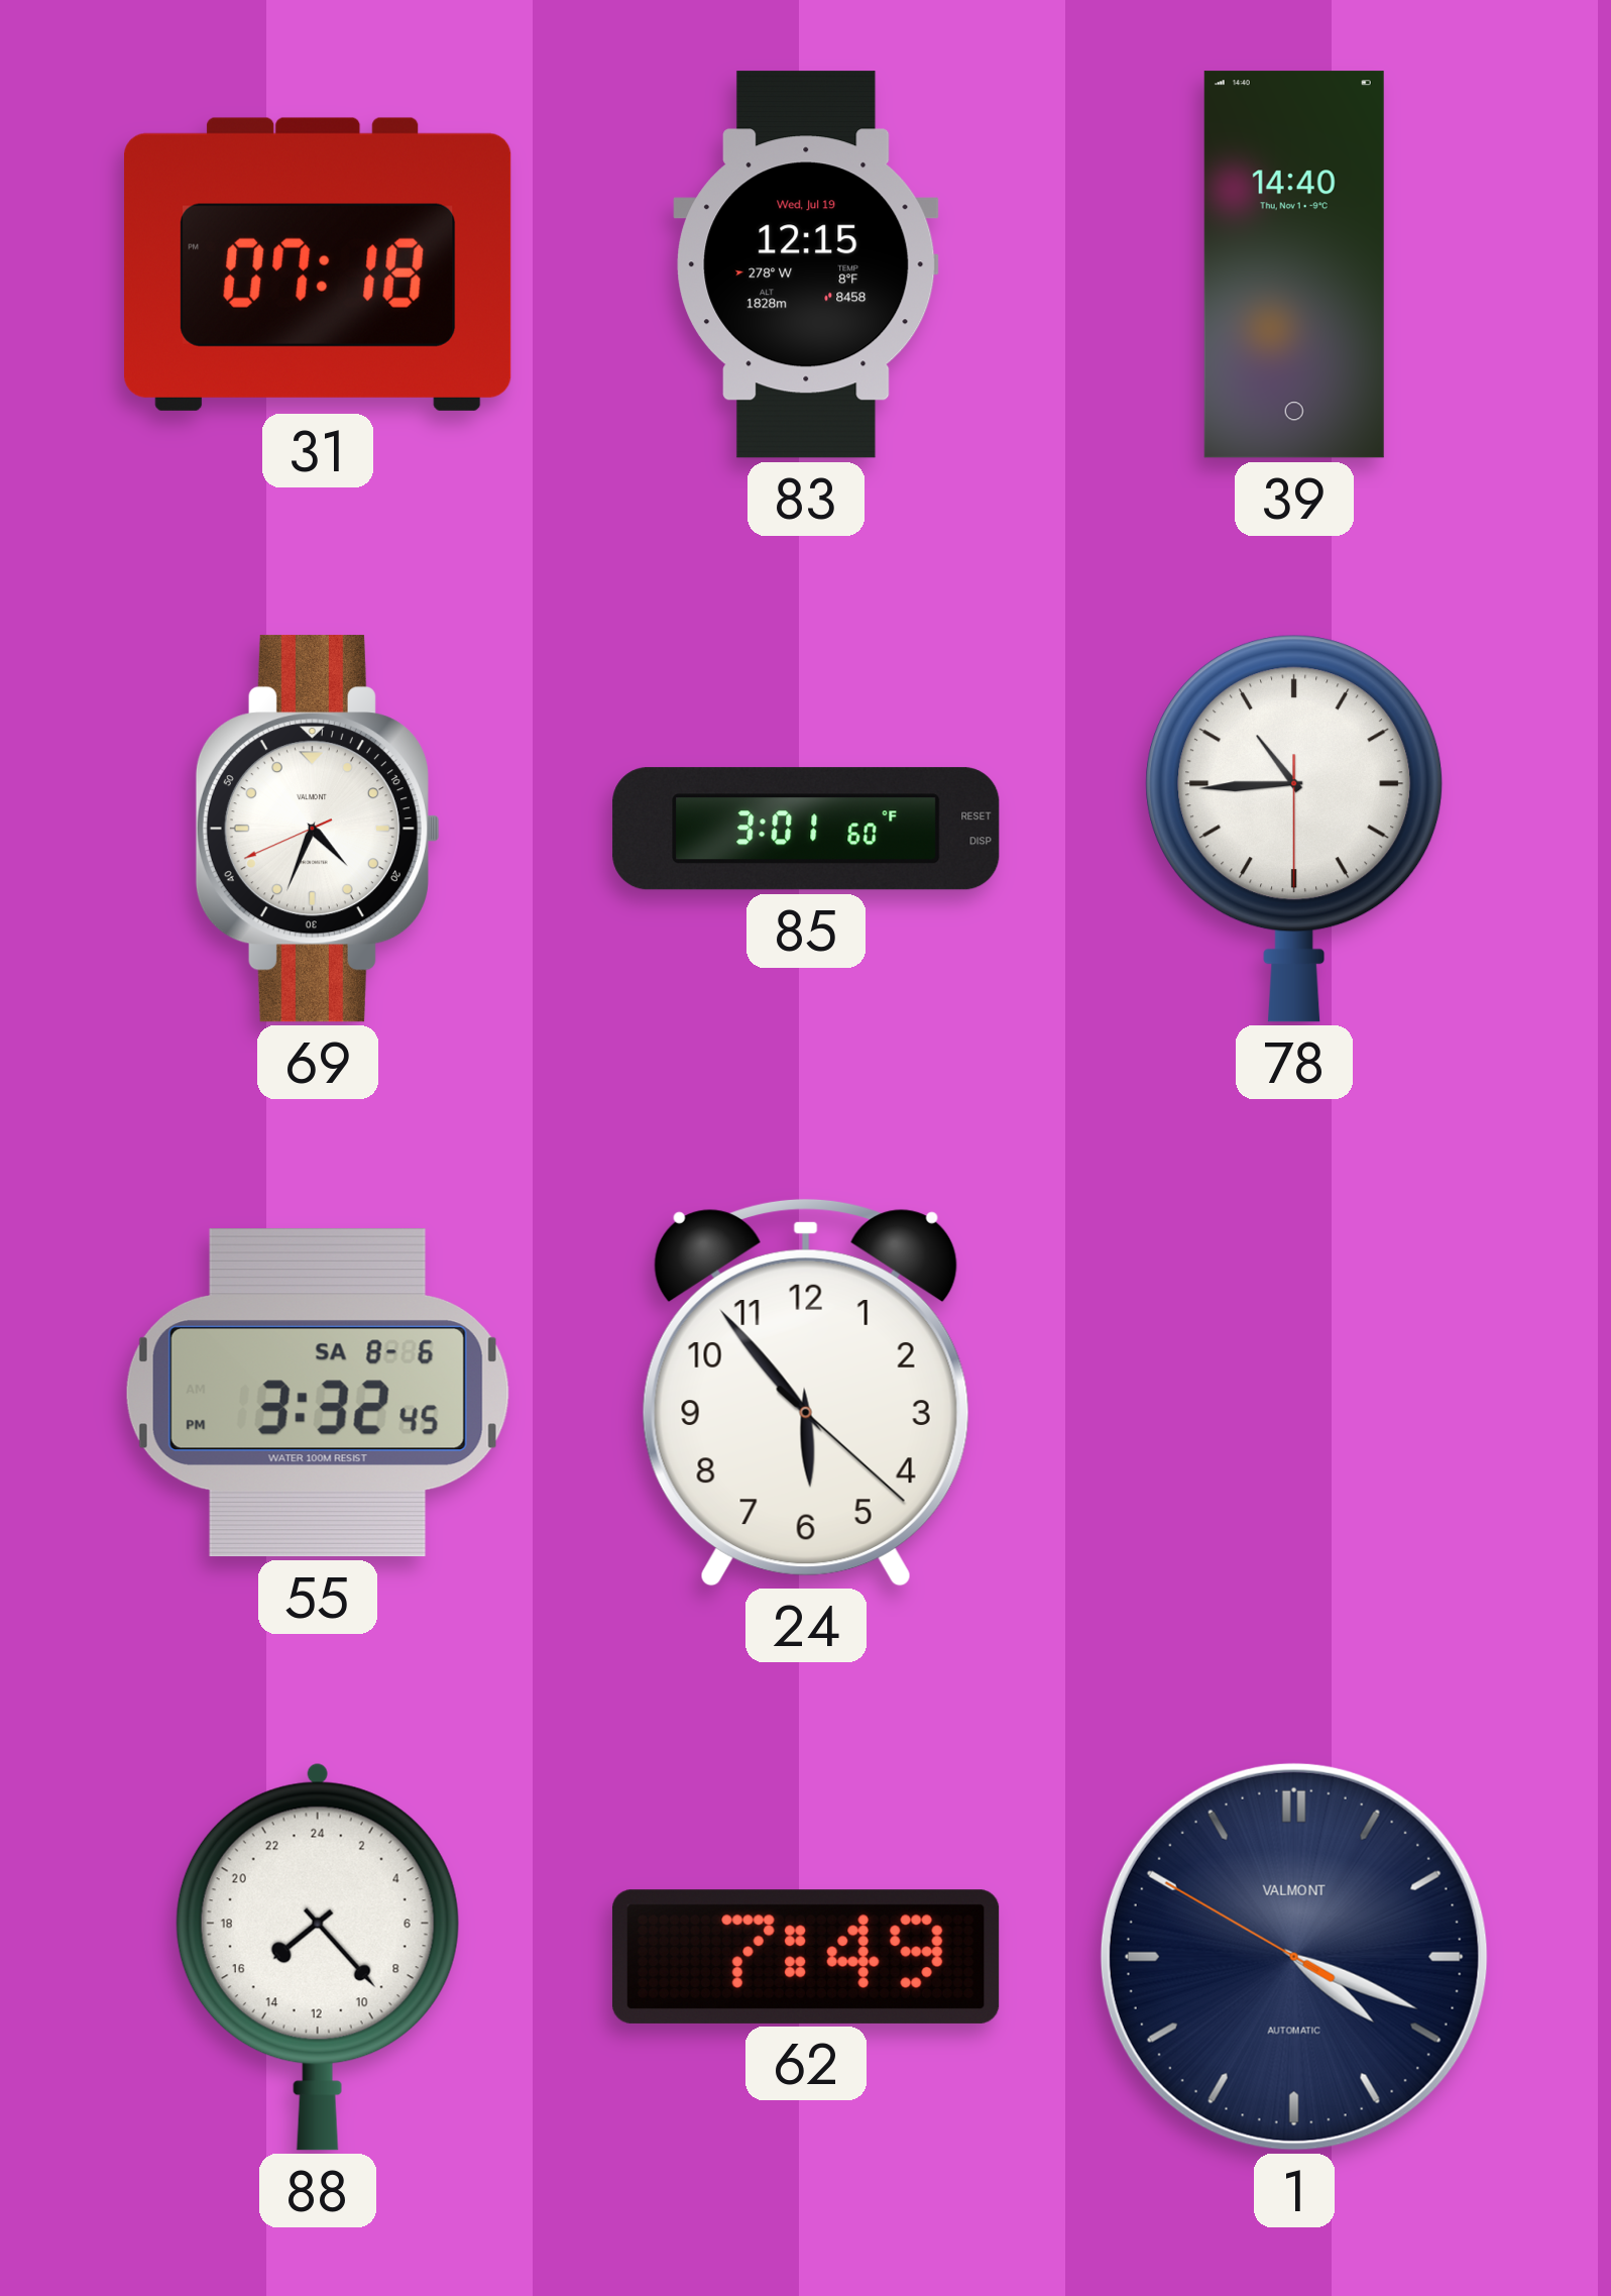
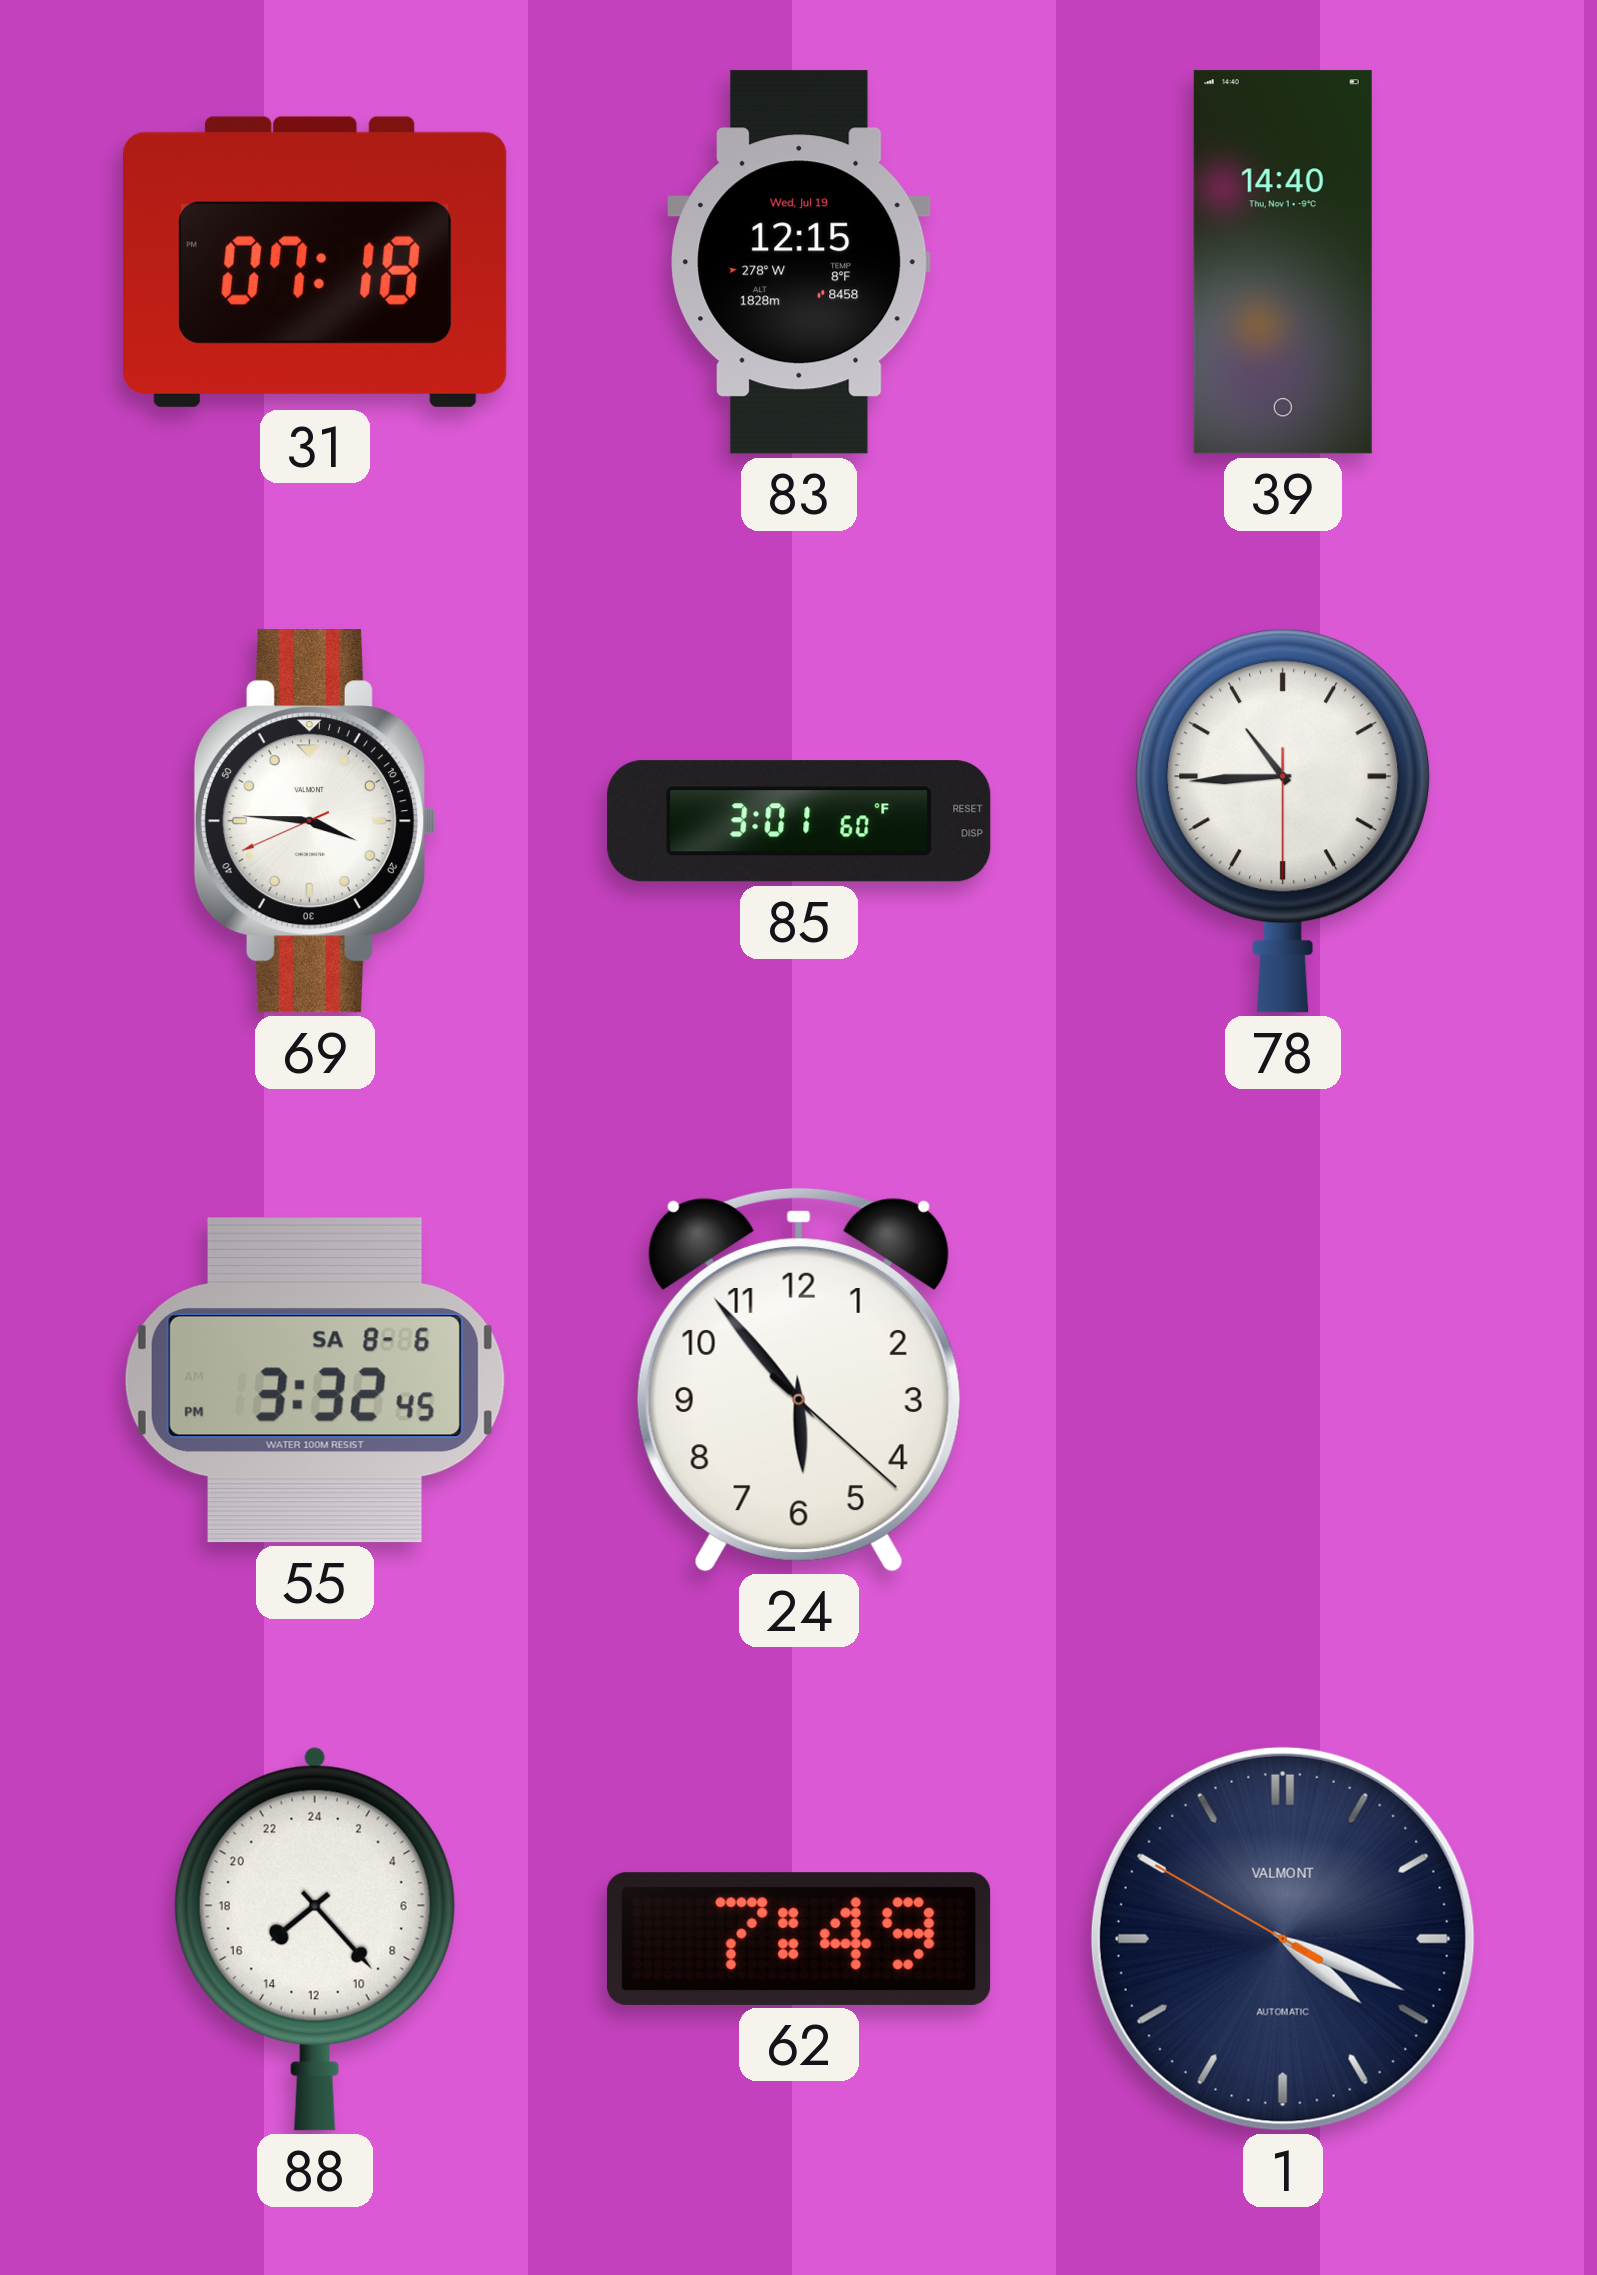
69: 4:33 -> 3:45 (315, 821)
